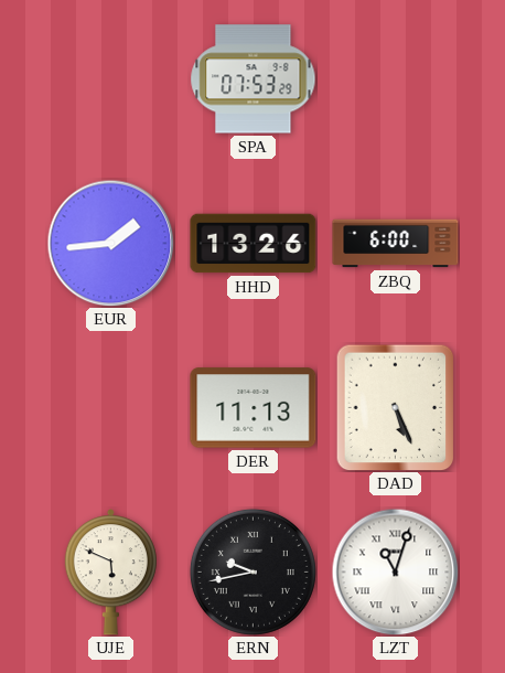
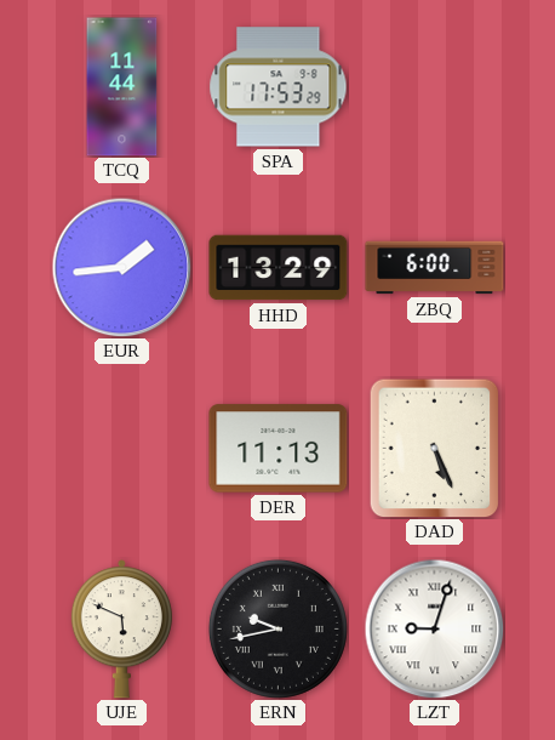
TCQ: none -> 11:44 (122, 87)
SPA: 07:53 -> 17:53 (279, 87)
HHD: 13:26 -> 13:29 (279, 268)
LZT: 11:03 -> 9:03 (434, 628)
